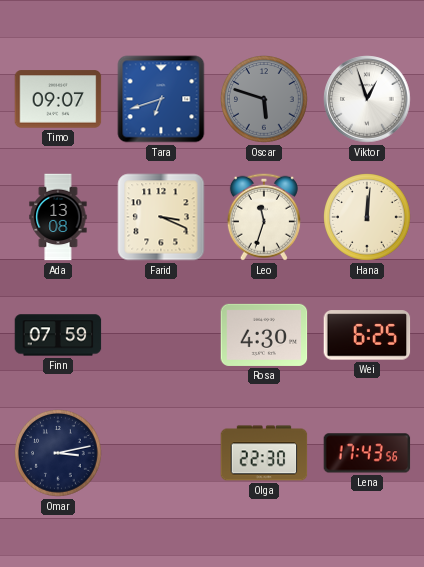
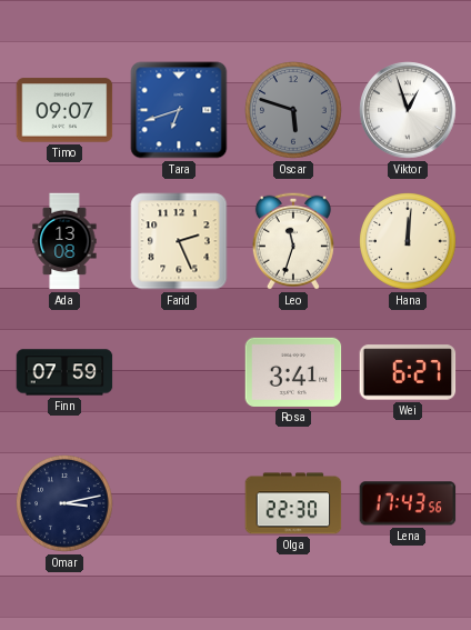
Farid: 3:19 -> 2:26 (179, 241)
Rosa: 4:30 -> 3:41 (293, 372)
Wei: 6:25 -> 6:27 (408, 372)
